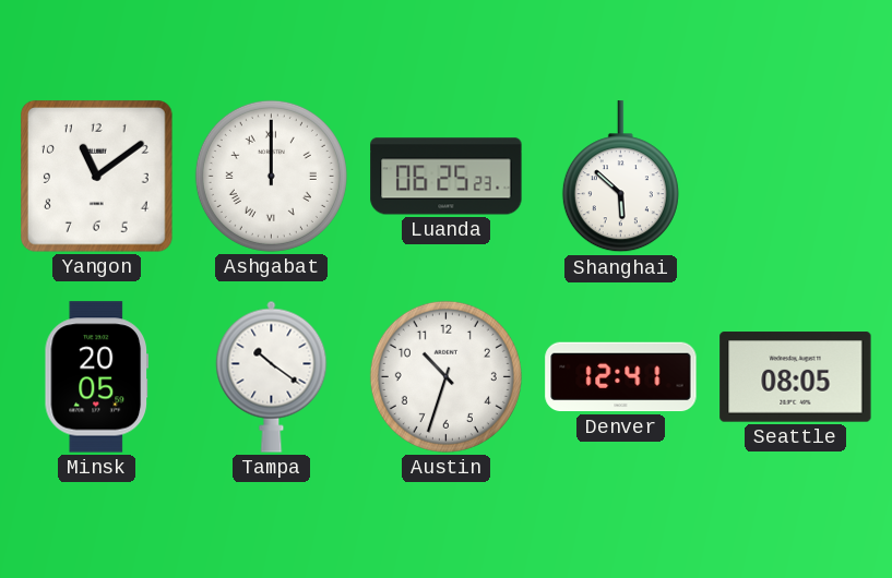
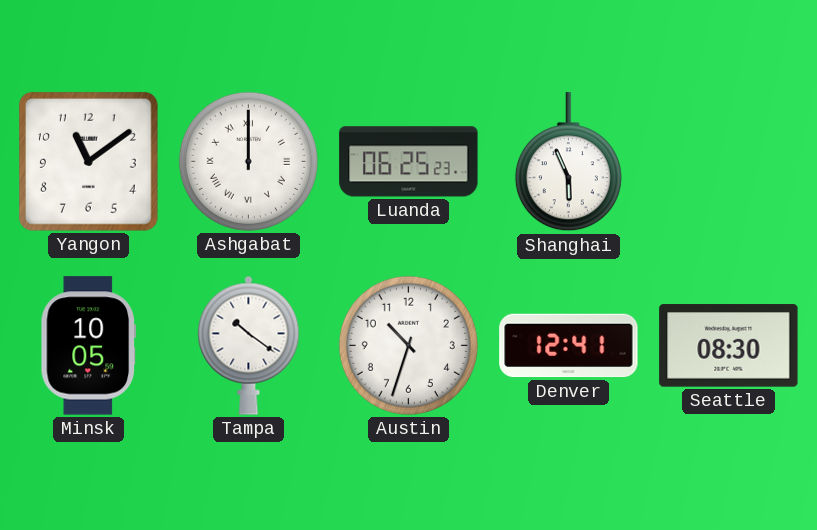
Shanghai: 5:52 -> 5:56 (568, 162)
Minsk: 20:05 -> 10:05 (88, 346)
Seattle: 08:05 -> 08:30 (729, 346)
